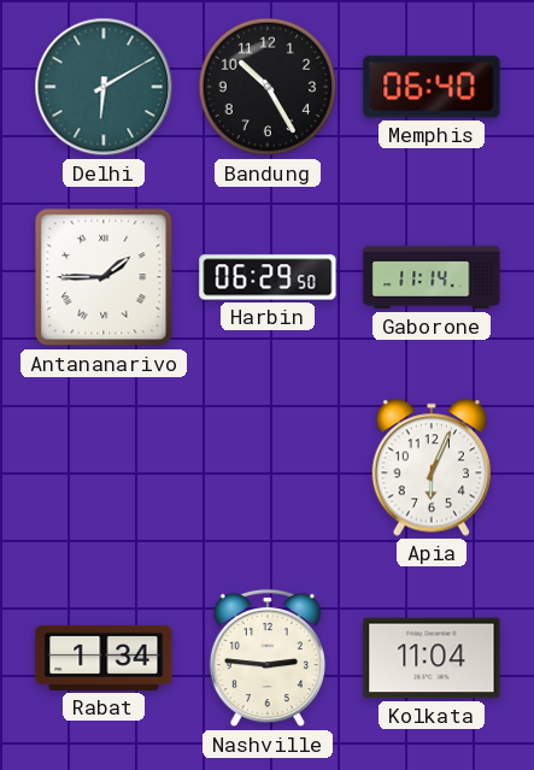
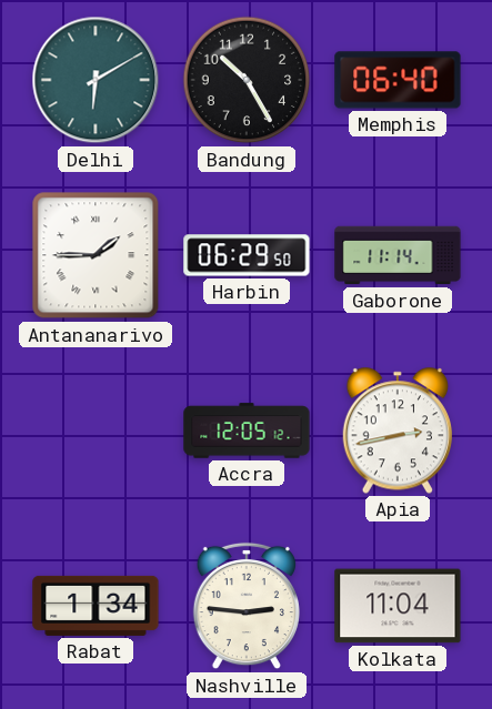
Accra: none -> 12:05 (247, 431)
Apia: 6:04 -> 2:43 (396, 431)
